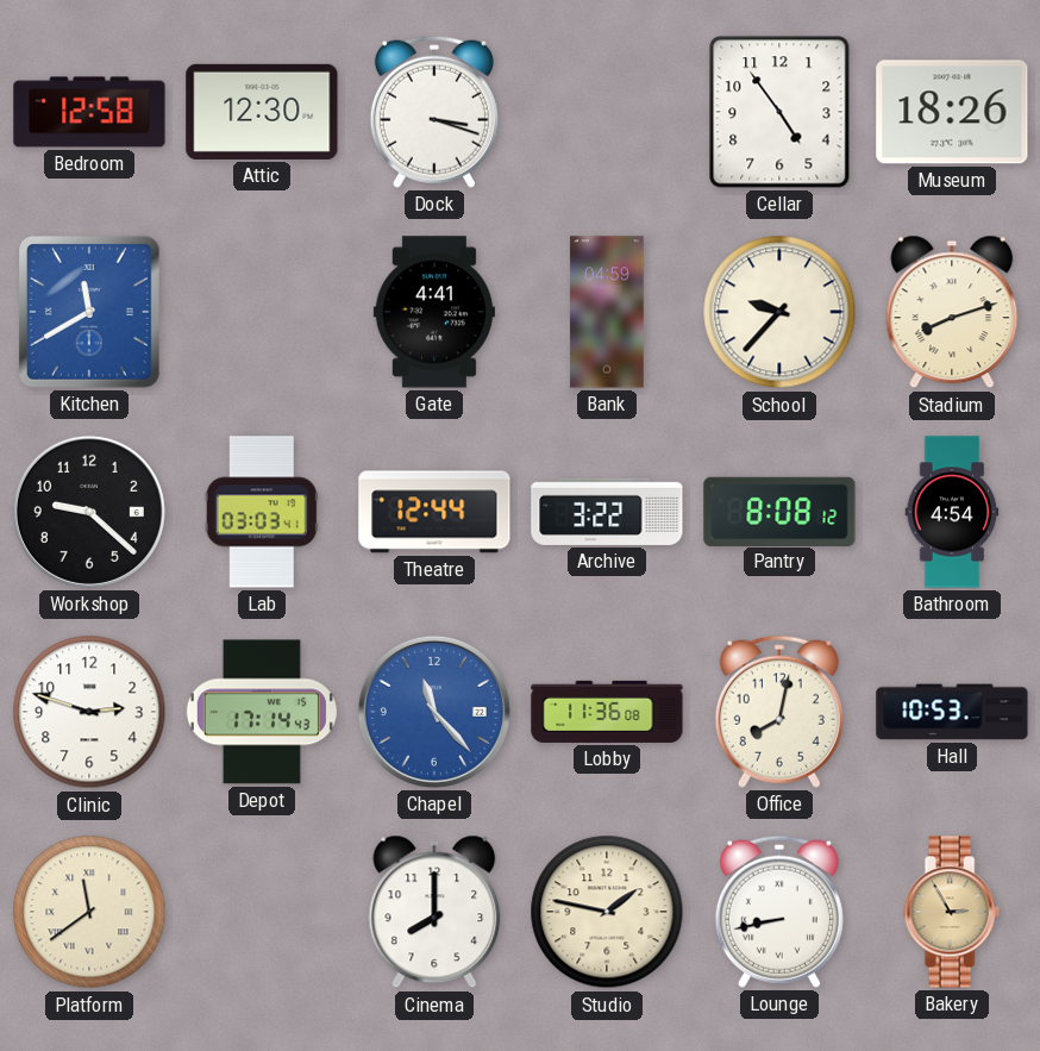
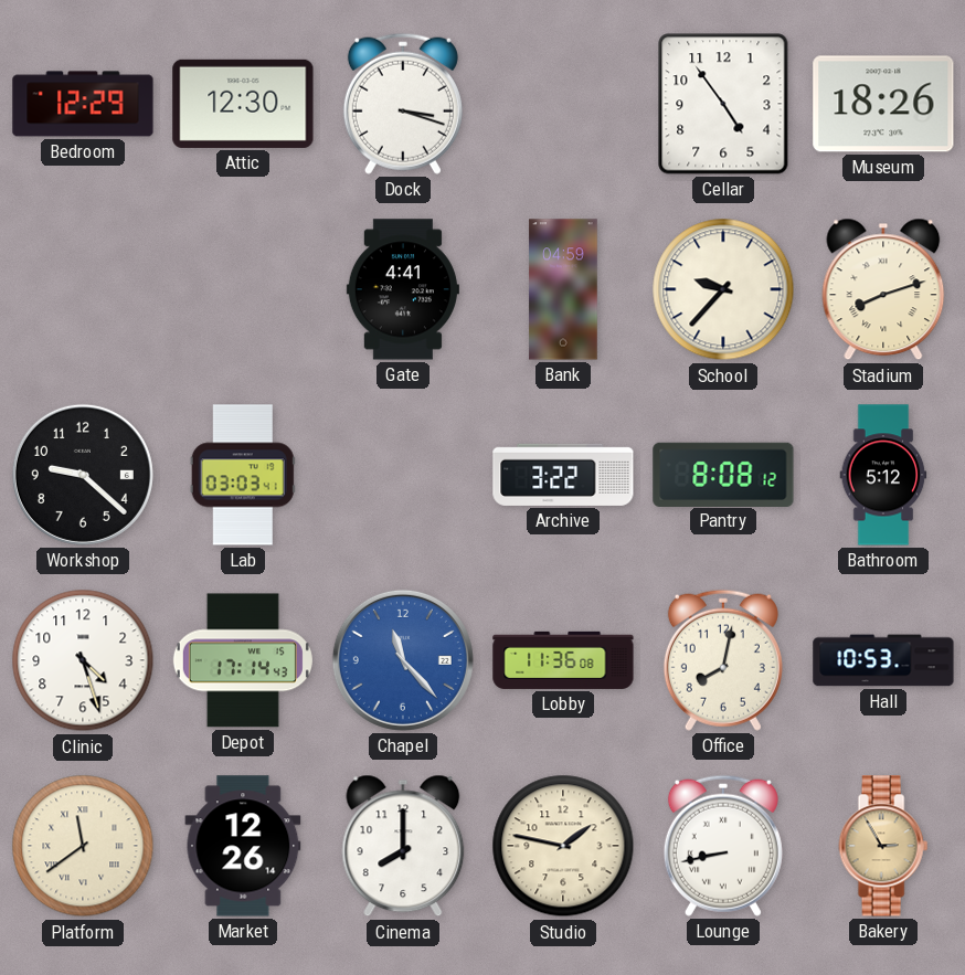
Bedroom: 12:58 -> 12:29 (83, 104)
Kitchen: 11:40 -> none (89, 312)
Theatre: 12:44 -> none (434, 512)
Bathroom: 4:54 -> 5:12 (883, 475)
Clinic: 2:48 -> 4:27 (83, 660)
Market: none -> 12:26 (243, 846)
